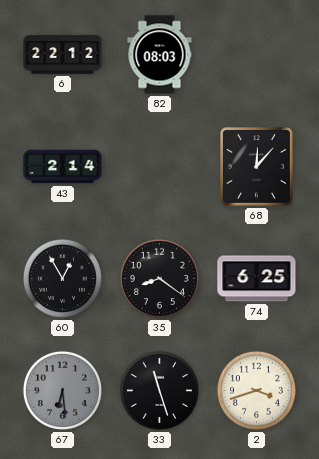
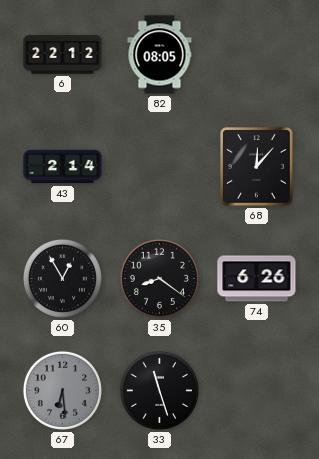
82: 08:03 -> 08:05 (160, 55)
74: 6:25 -> 6:26 (257, 279)
2: 3:42 -> none (256, 390)
